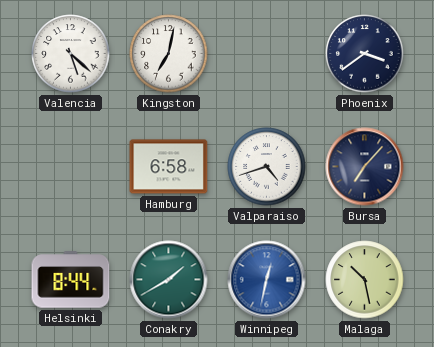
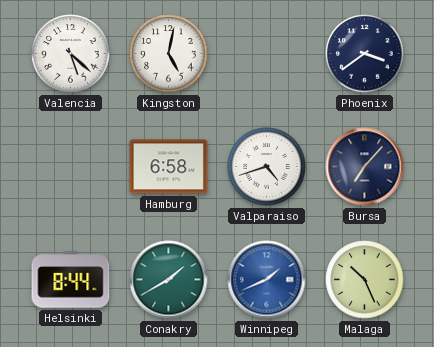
Kingston: 7:02 -> 5:02 (169, 54)
Winnipeg: 12:32 -> 1:41 (267, 280)
Malaga: 10:28 -> 10:26 (365, 280)
